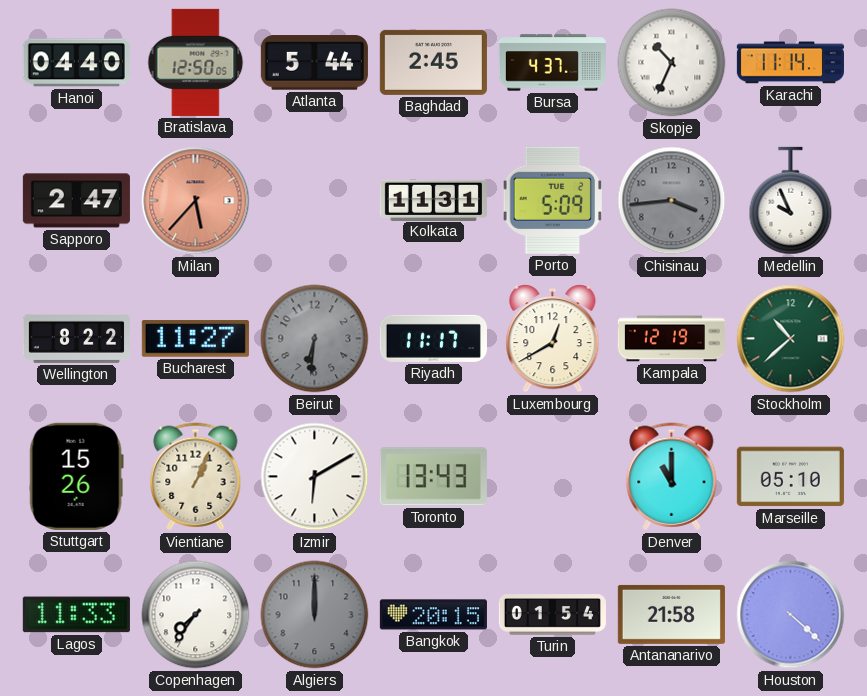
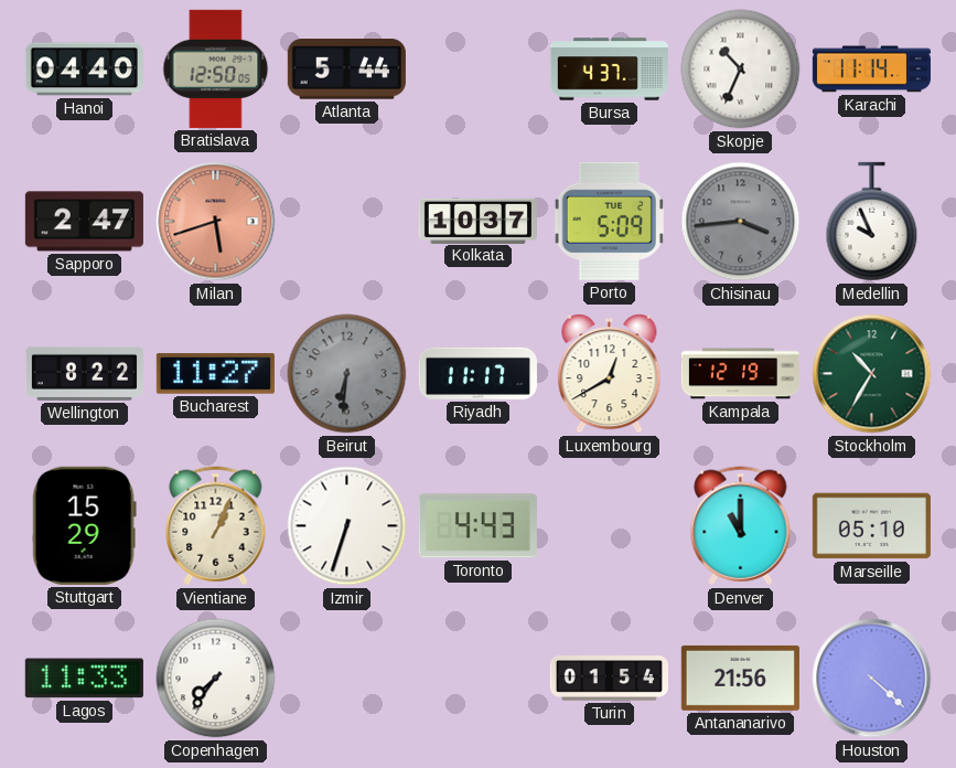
Baghdad: 2:45 -> none (433, 62)
Milan: 5:37 -> 5:42 (216, 222)
Kolkata: 11:31 -> 10:37 (477, 221)
Stockholm: 10:38 -> 10:35 (872, 374)
Stuttgart: 15:26 -> 15:29 (84, 525)
Izmir: 6:10 -> 6:33 (347, 526)
Toronto: 13:43 -> 4:43 (477, 526)
Algiers: 12:00 -> none (315, 615)
Bangkok: 20:15 -> none (433, 615)
Antananarivo: 21:58 -> 21:56 (740, 678)
